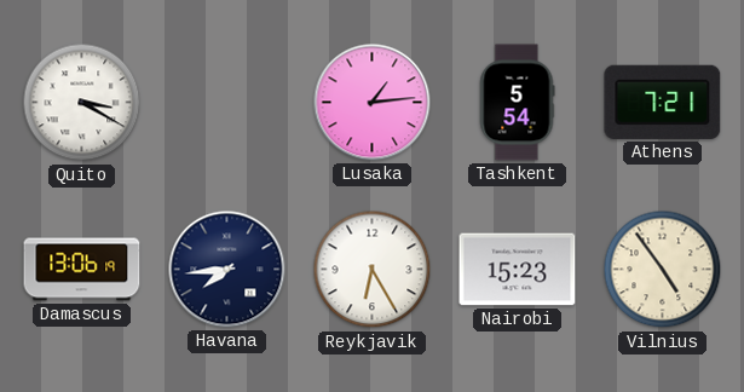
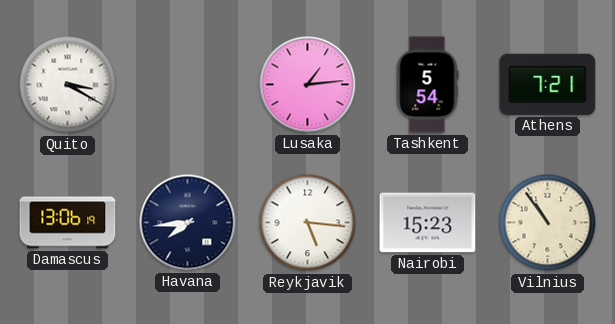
Reykjavik: 6:25 -> 5:16 (308, 223)
Vilnius: 4:54 -> 10:54 (548, 223)
